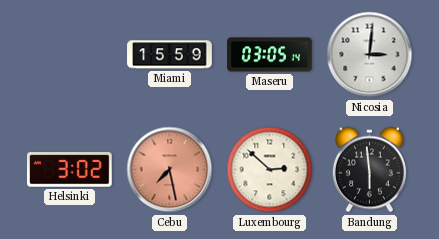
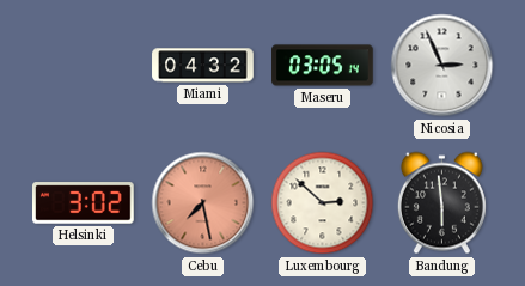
Miami: 15:59 -> 04:32 (203, 66)
Nicosia: 3:01 -> 2:56 (442, 66)
